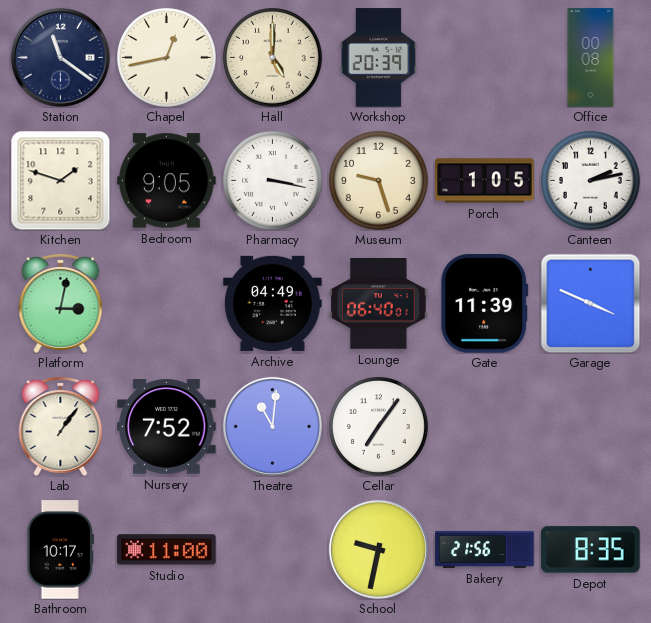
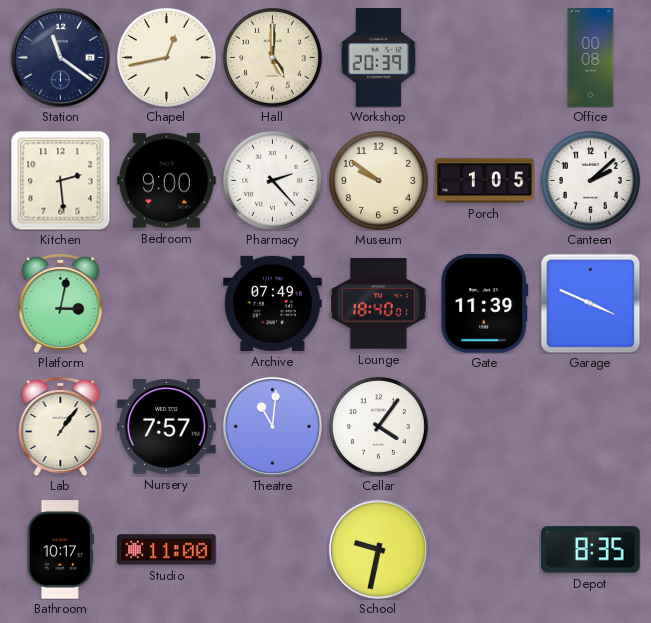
Kitchen: 1:48 -> 2:29 (60, 180)
Bedroom: 9:05 -> 9:00 (167, 181)
Pharmacy: 3:17 -> 2:23 (273, 181)
Museum: 9:27 -> 9:51 (379, 181)
Canteen: 2:13 -> 2:08 (591, 181)
Archive: 04:49 -> 07:49 (273, 303)
Lounge: 06:40 -> 18:40 (379, 304)
Nursery: 7:52 -> 7:57 (167, 427)
Cellar: 7:06 -> 4:06 (379, 427)
Bakery: 21:56 -> none (485, 549)
